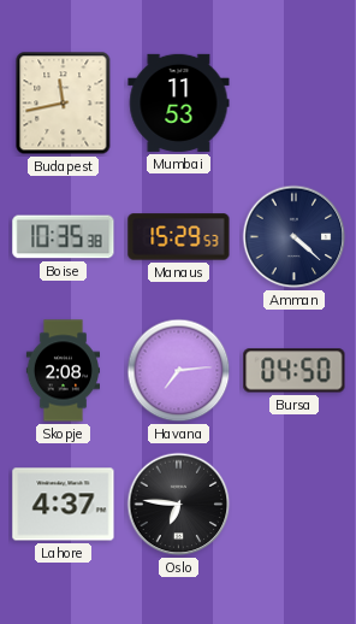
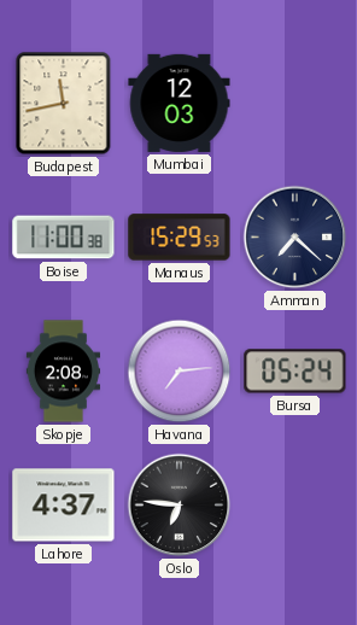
Mumbai: 11:53 -> 12:03 (180, 103)
Boise: 10:35 -> 11:00 (64, 238)
Amman: 4:22 -> 7:22 (295, 238)
Bursa: 04:50 -> 05:24 (295, 372)
